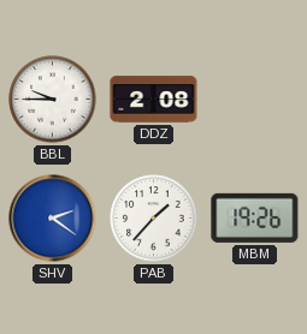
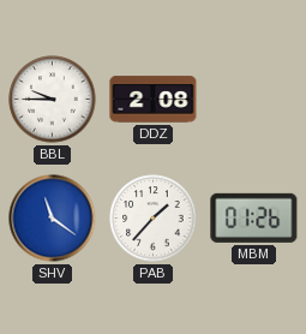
SHV: 2:21 -> 11:21 (53, 219)
MBM: 19:26 -> 01:26 (254, 217)
